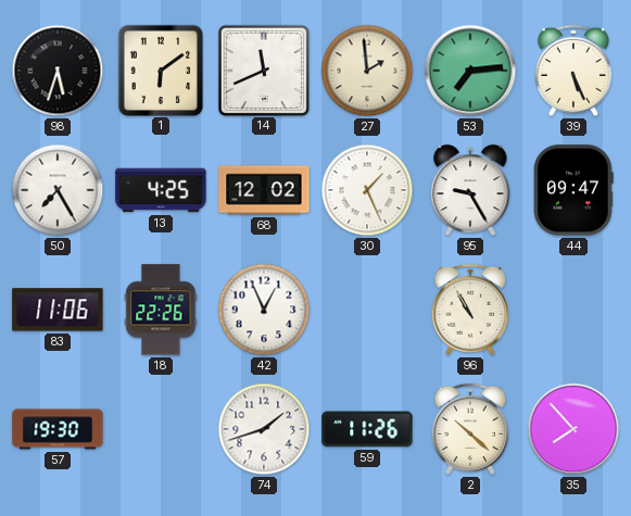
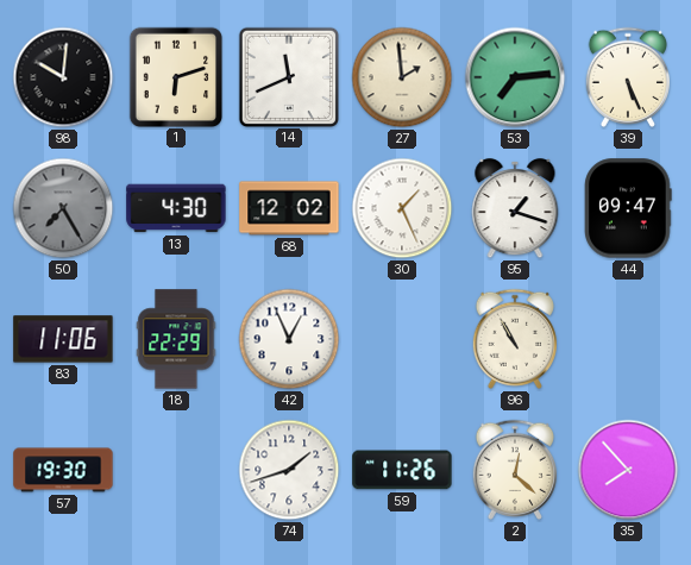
98: 5:33 -> 10:01 (63, 77)
1: 6:09 -> 6:12 (175, 76)
50 dial: white -> grey (63, 208)
13: 4:25 -> 4:30 (176, 208)
95: 9:25 -> 1:18 (515, 208)
18: 22:26 -> 22:29 (176, 339)
2: 10:22 -> 12:22 (514, 470)
